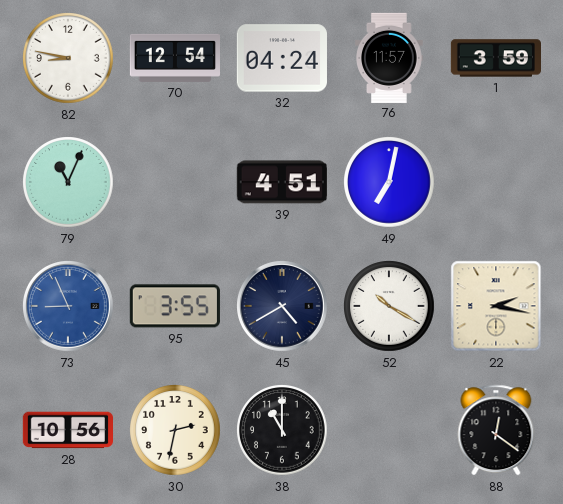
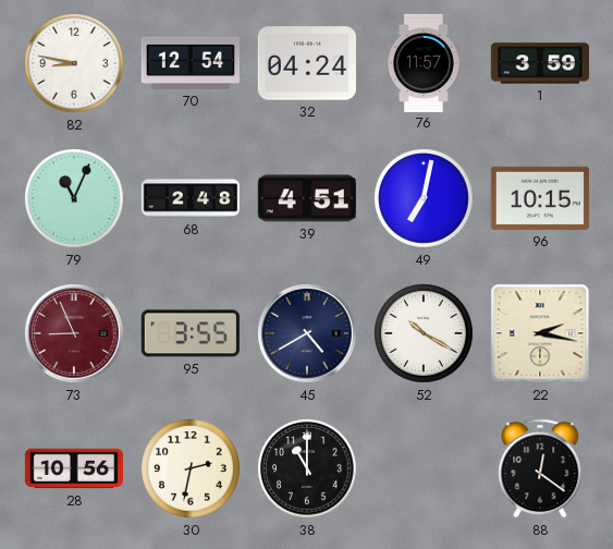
68: none -> 2:48 (189, 198)
96: none -> 10:15 (539, 198)
73 dial: blue -> burgundy (75, 334)
